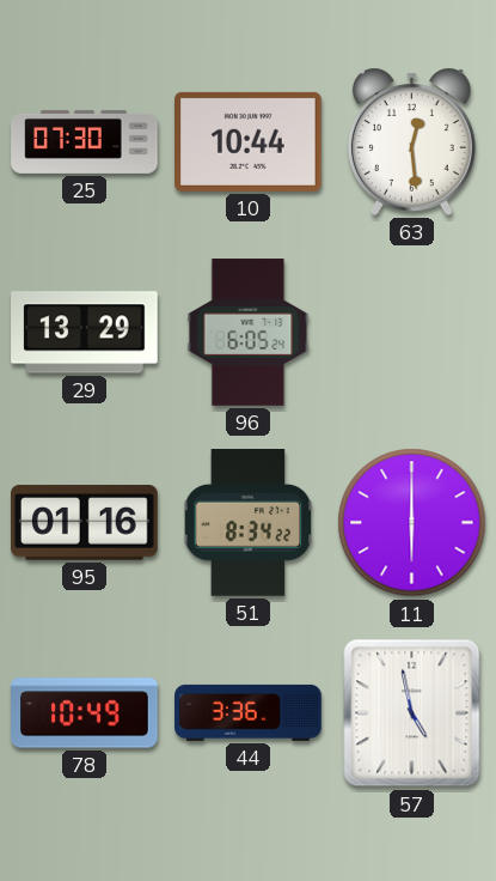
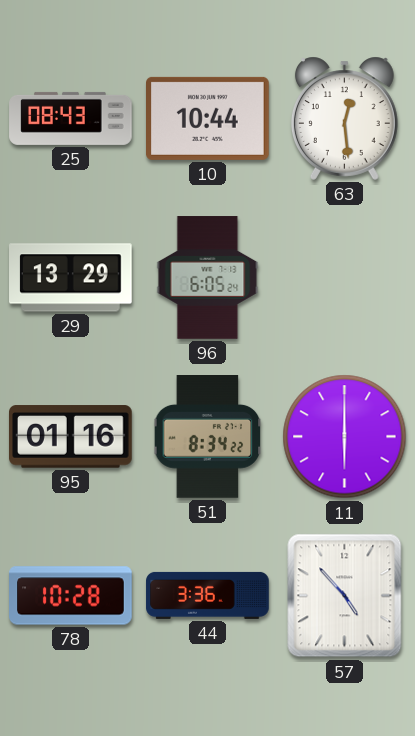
25: 07:30 -> 08:43 (71, 118)
78: 10:49 -> 10:28 (71, 596)
57: 4:58 -> 4:53 (345, 596)
